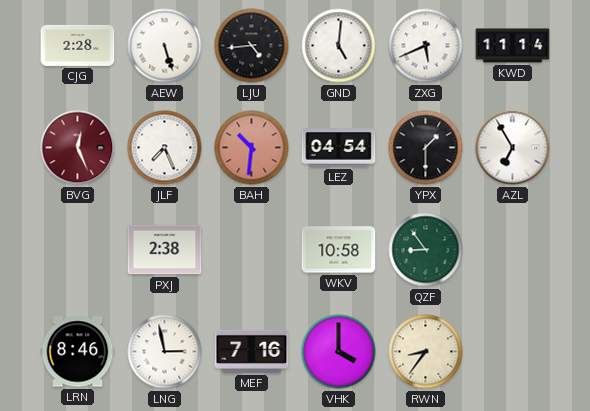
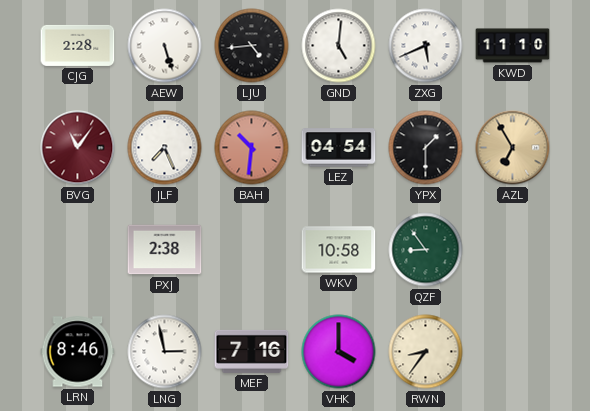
KWD: 11:14 -> 11:10 (513, 46)
BVG: 12:26 -> 11:06 (78, 148)
AZL dial: white -> champagne (513, 148)
